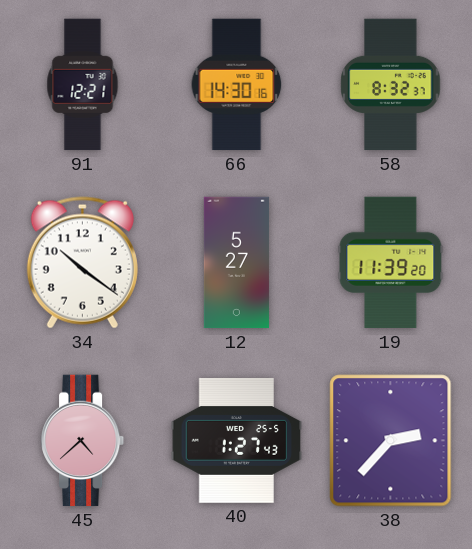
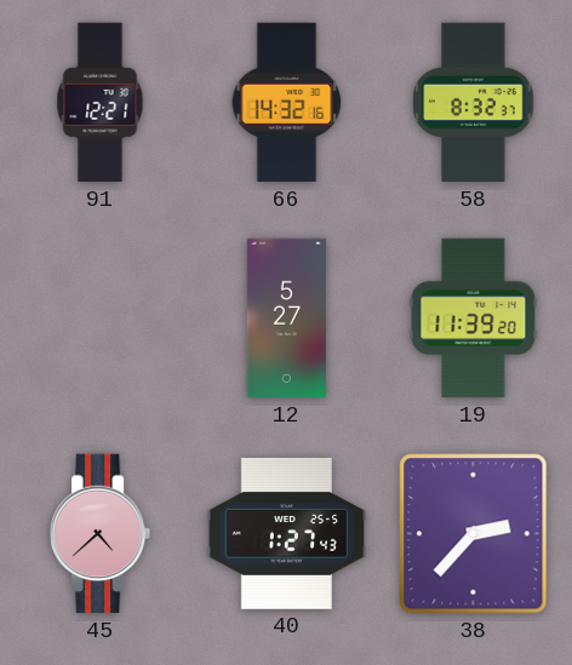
66: 14:30 -> 14:32 (287, 103)
34: 10:21 -> none (82, 263)
